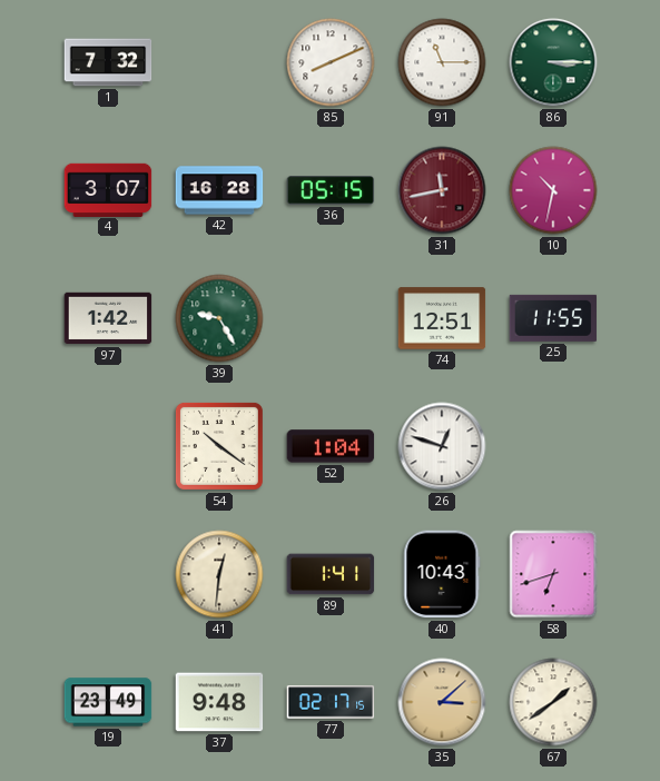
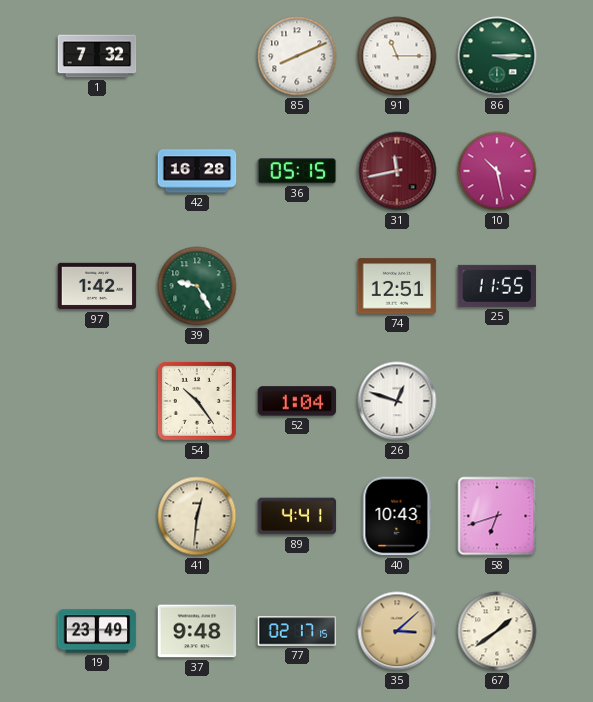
4: 3:07 -> none (108, 189)
10: 10:32 -> 10:28 (497, 171)
54: 10:21 -> 10:24 (197, 401)
89: 1:41 -> 4:41 (297, 516)
